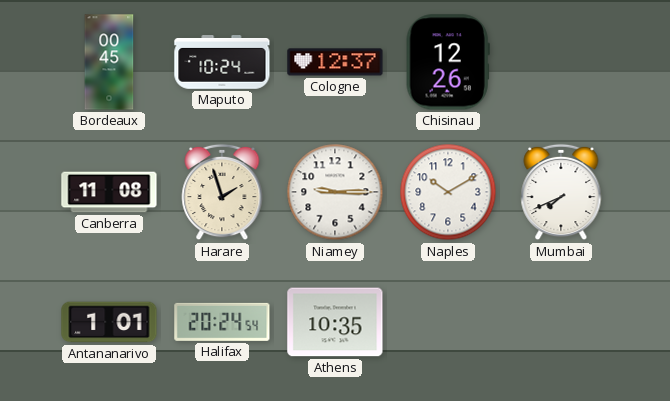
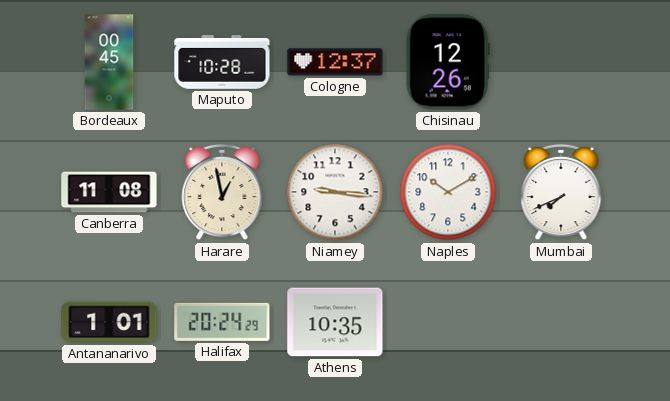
Maputo: 10:24 -> 10:28 (222, 63)
Harare: 1:57 -> 12:58 (222, 192)
Niamey: 9:15 -> 9:16 (335, 192)
Halifax: 20:24:54 -> 20:24:29 (222, 322)
